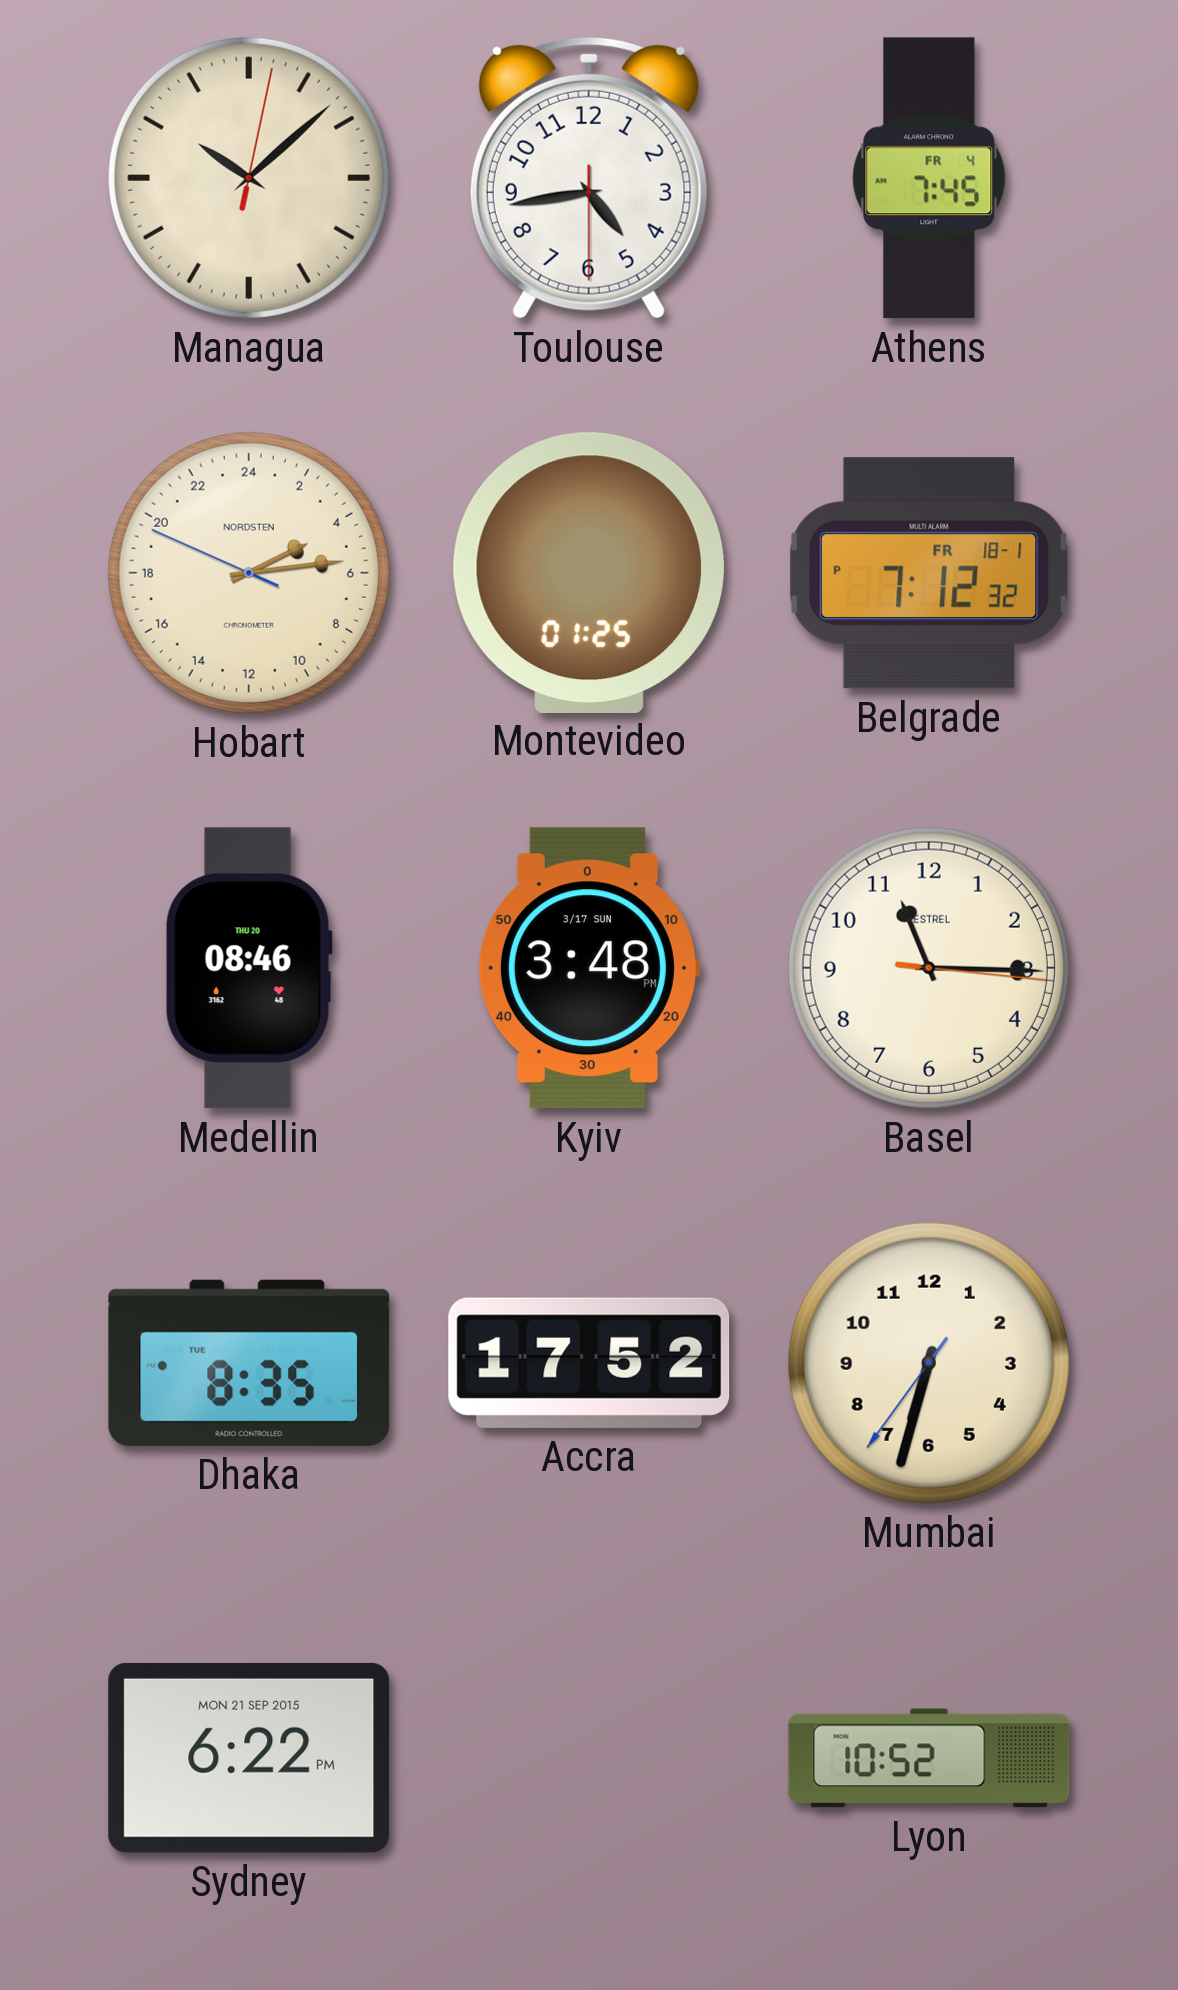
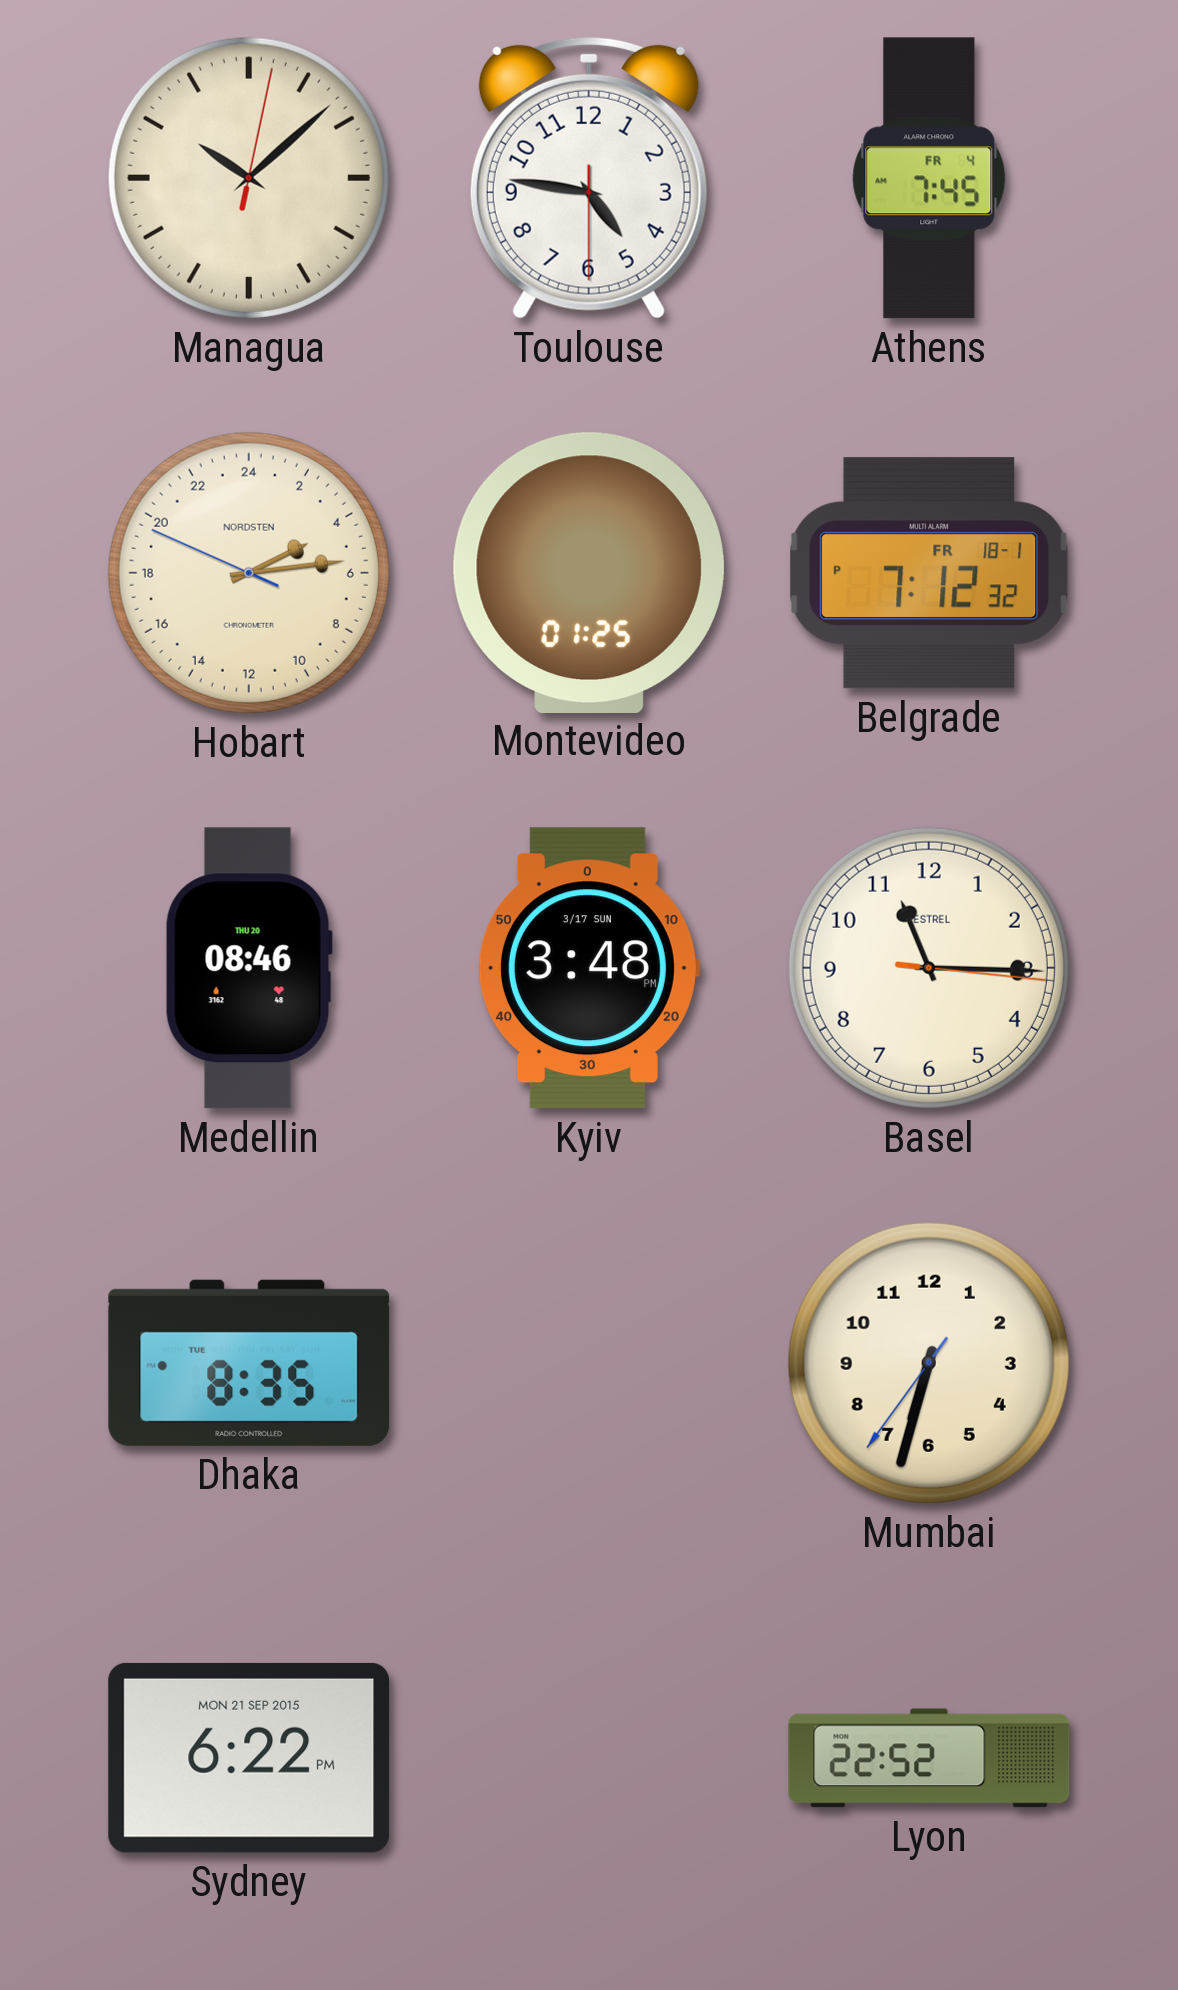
Toulouse: 4:43 -> 4:46 (589, 178)
Accra: 17:52 -> none (589, 1363)
Lyon: 10:52 -> 22:52 (929, 1758)
